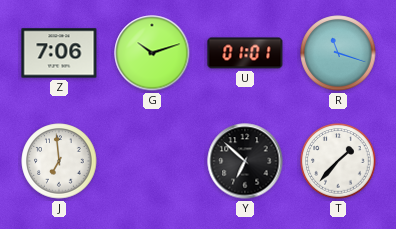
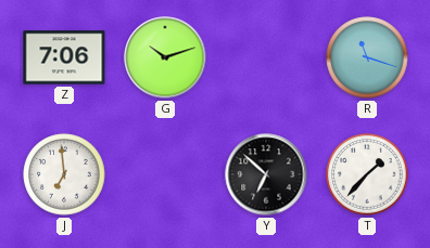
U: 01:01 -> none (245, 53)
